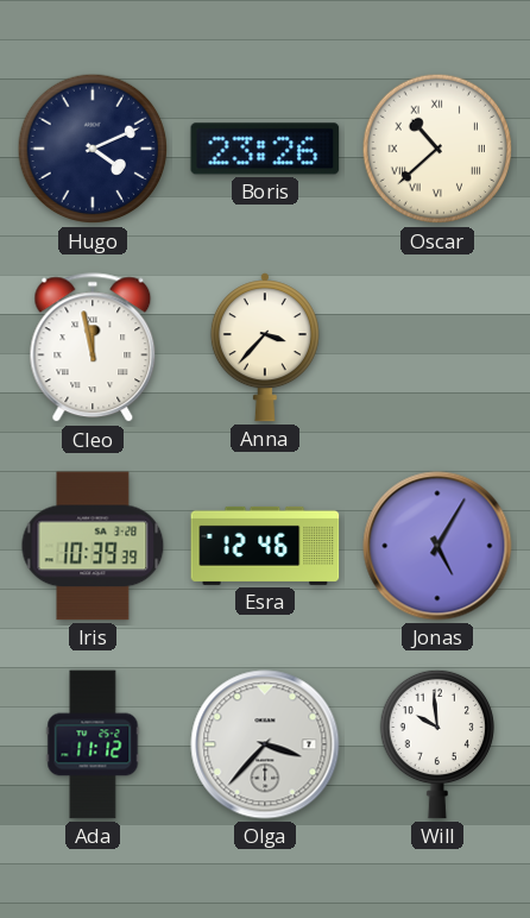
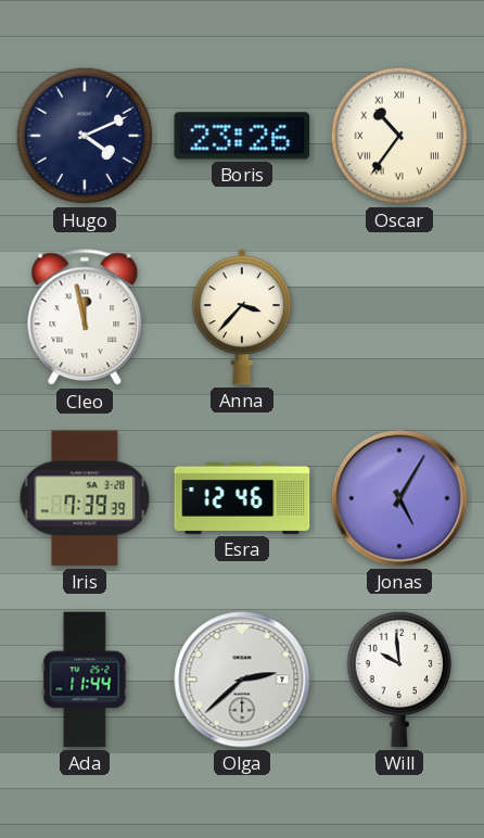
Oscar: 10:38 -> 10:36 (399, 136)
Iris: 10:39 -> 7:39 (85, 498)
Ada: 11:12 -> 11:44 (85, 680)
Olga: 3:37 -> 2:38 (242, 680)
